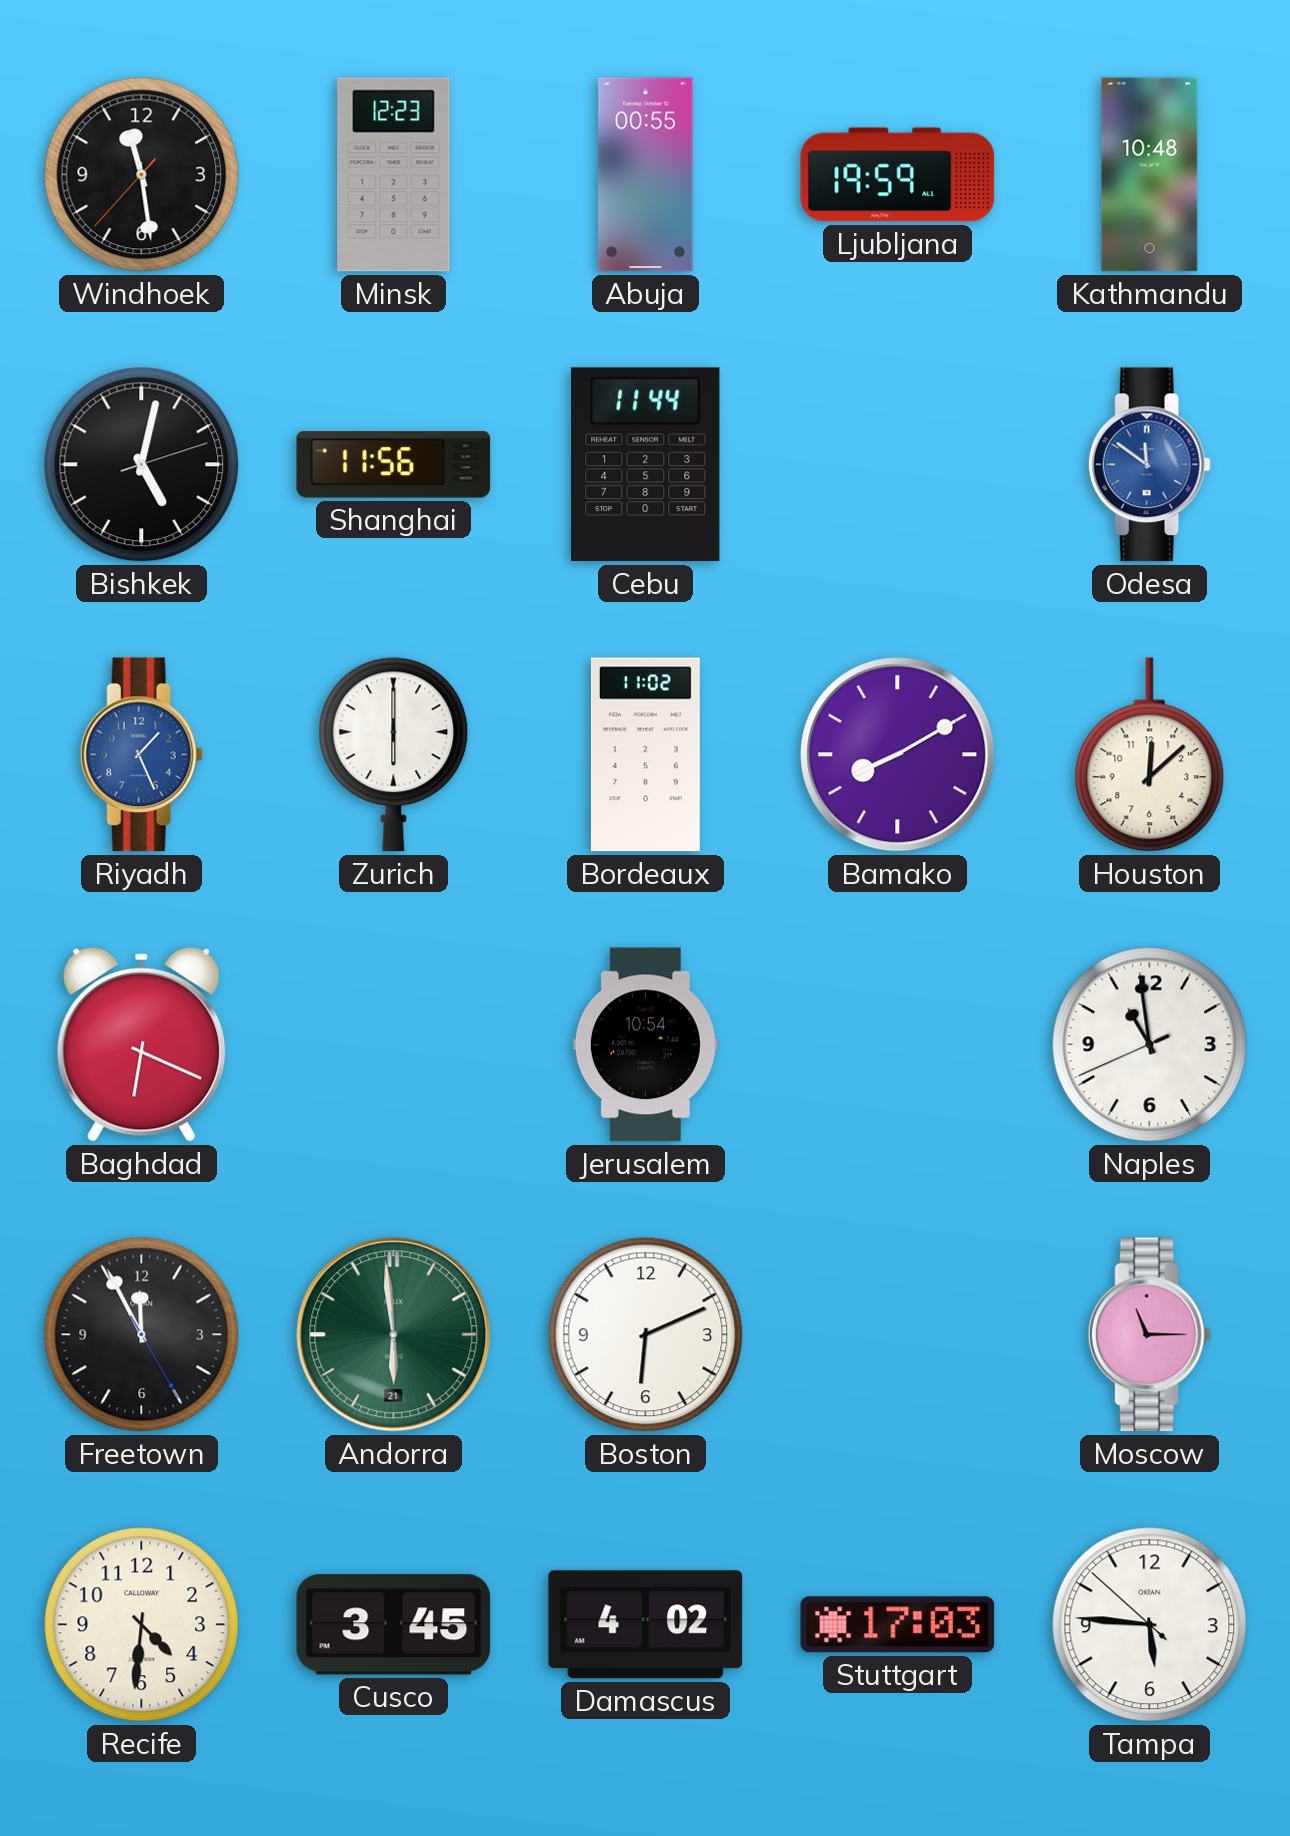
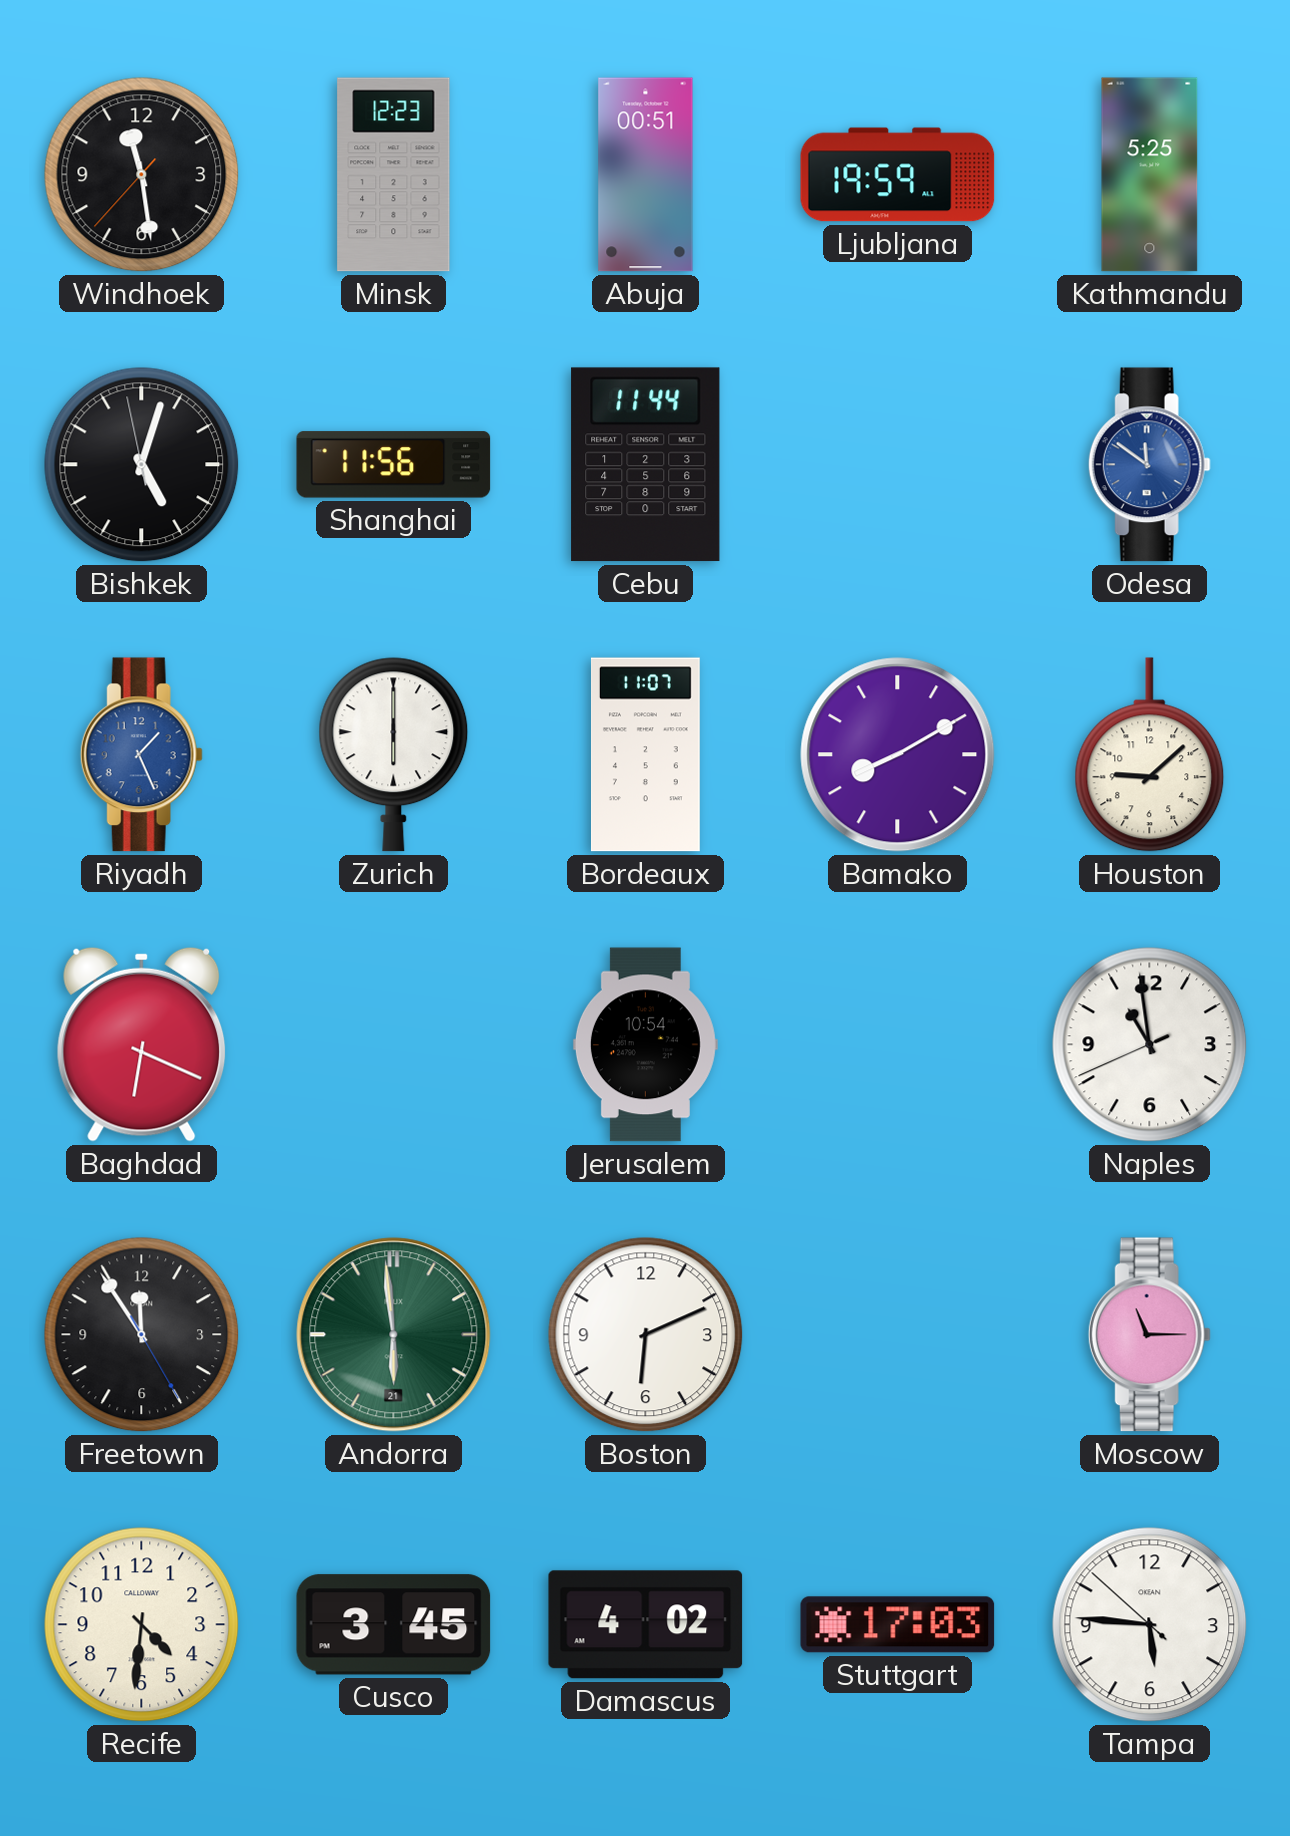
Abuja: 00:55 -> 00:51 (646, 175)
Kathmandu: 10:48 -> 5:25 (1150, 175)
Bishkek: 5:02:12 -> 5:02:58 (142, 465)
Bordeaux: 11:02 -> 11:07 (645, 755)
Houston: 12:08 -> 9:08 (1150, 755)
Freetown: 11:55 -> 11:54 (142, 1335)
